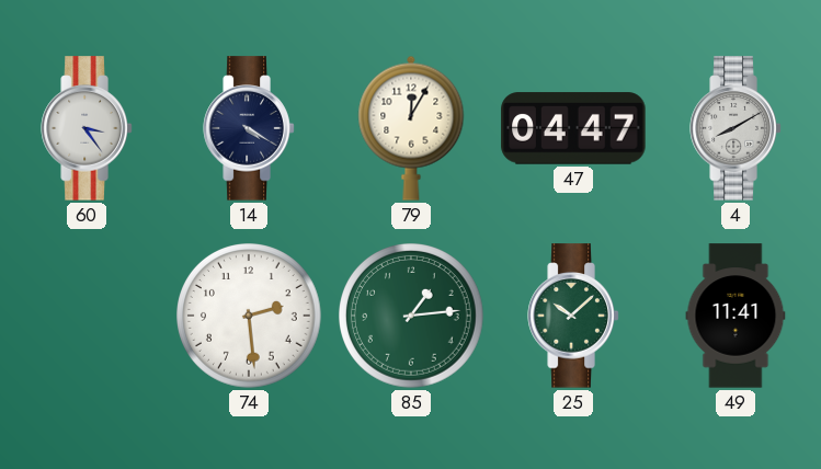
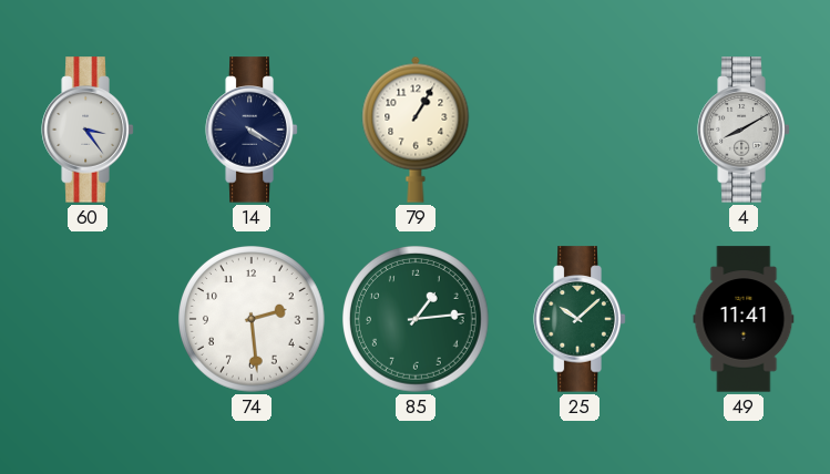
79: 12:05 -> 1:05 (416, 130)
47: 04:47 -> none (573, 128)
